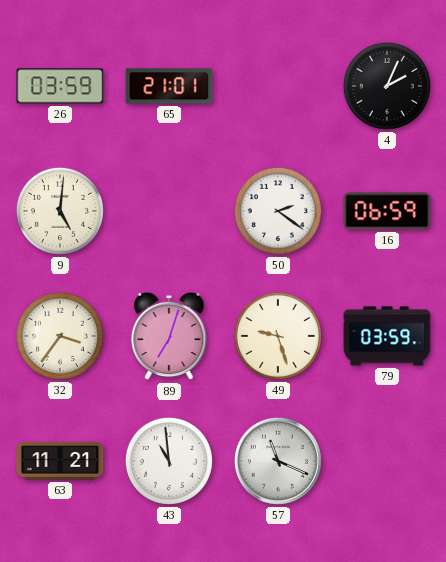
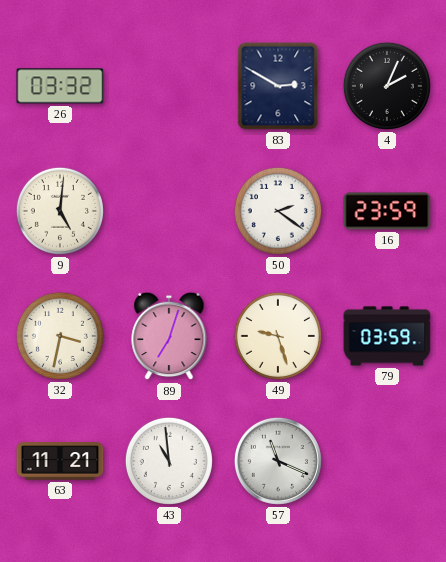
26: 03:59 -> 03:32 (60, 86)
65: 21:01 -> none (169, 86)
83: none -> 2:50 (278, 86)
16: 06:59 -> 23:59 (387, 211)
32: 3:36 -> 3:32 (60, 336)
